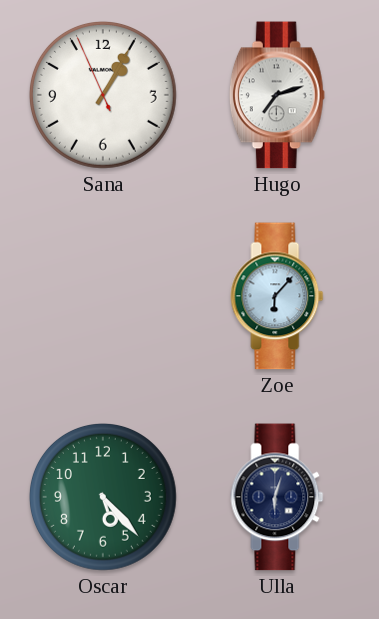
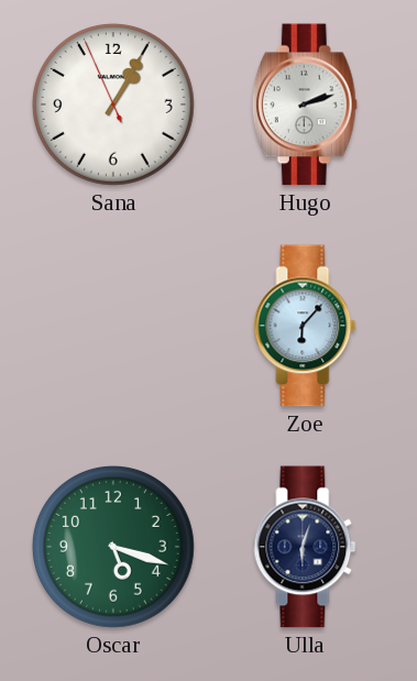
Hugo: 7:12 -> 2:12 (305, 105)
Oscar: 5:23 -> 5:18 (113, 547)
